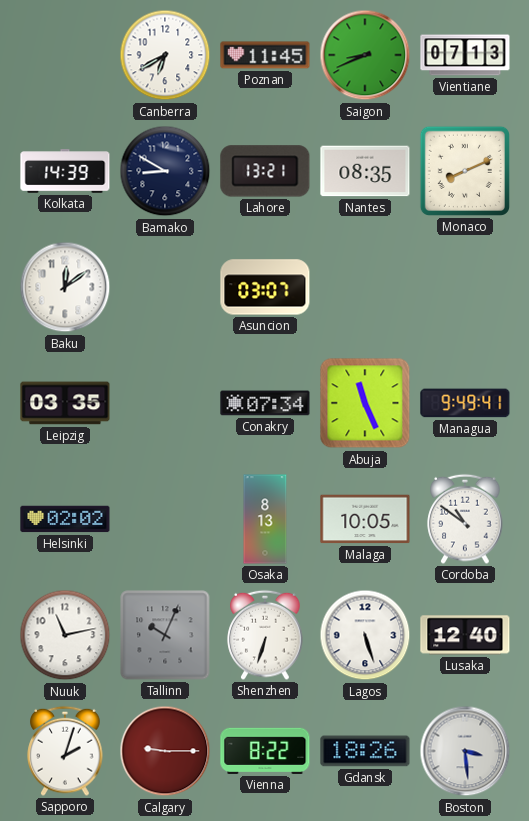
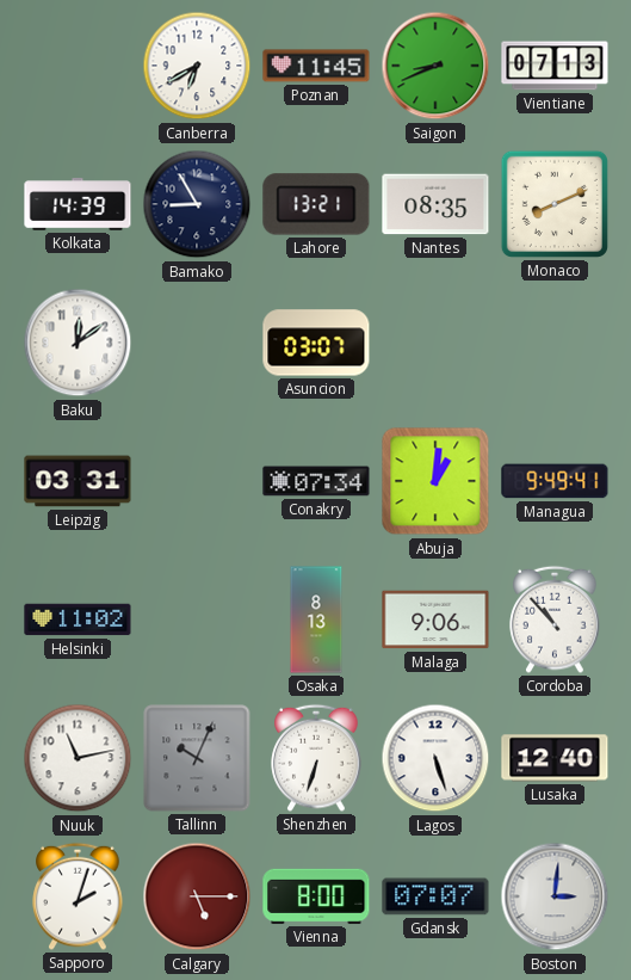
Bamako: 8:50 -> 8:55 (197, 204)
Leipzig: 03:35 -> 03:31 (78, 481)
Abuja: 11:26 -> 1:01 (435, 481)
Helsinki: 02:02 -> 11:02 (78, 620)
Malaga: 10:05 -> 9:06 (435, 620)
Cordoba: 10:51 -> 10:53 (555, 620)
Calgary: 9:15 -> 5:15 (197, 896)
Vienna: 8:22 -> 8:00 (316, 896)
Gdansk: 18:26 -> 07:07 (435, 896)
Boston: 3:29 -> 3:01 (555, 896)
